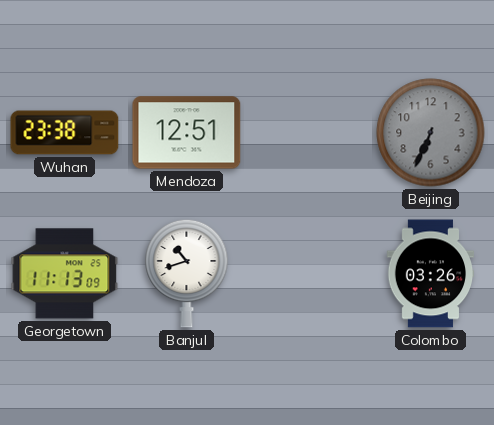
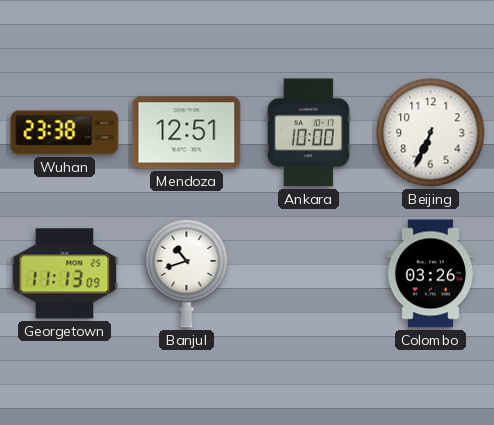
Ankara: none -> 10:00 (308, 133)
Beijing dial: grey -> white (431, 133)
